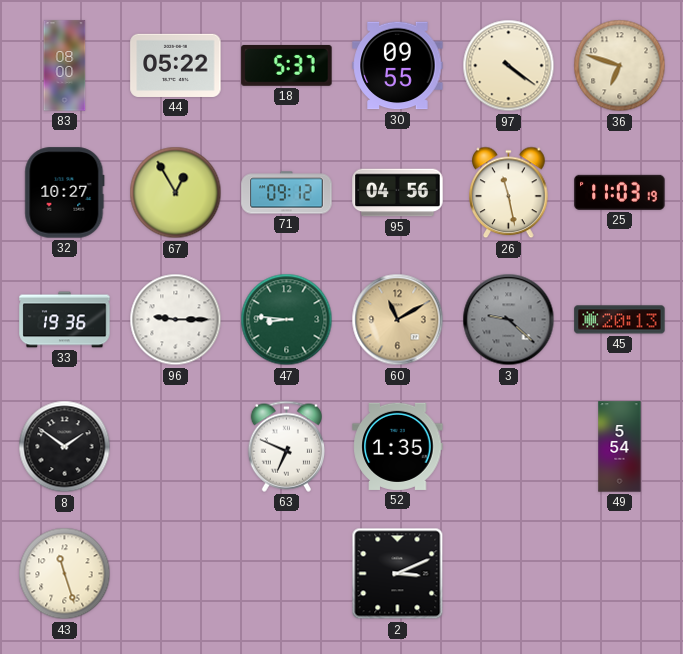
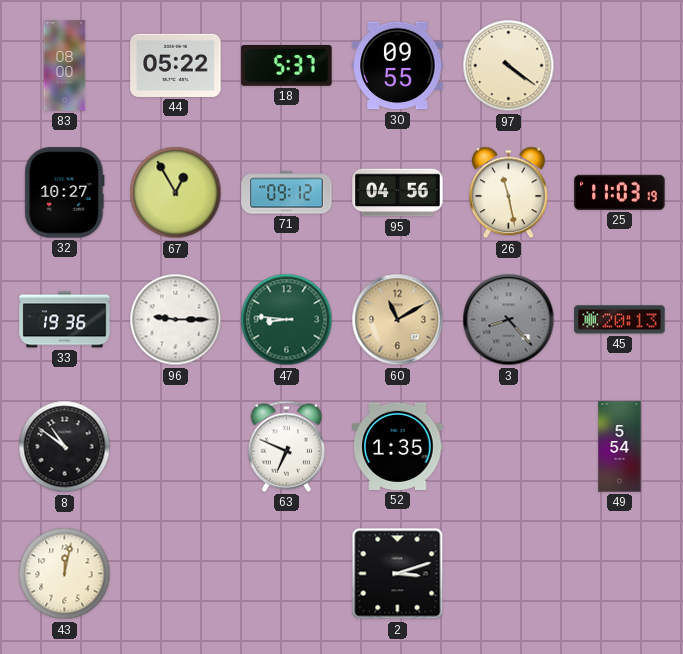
36: 6:48 -> none (620, 66)
3: 9:22 -> 8:23 (509, 320)
8: 1:51 -> 10:51 (65, 447)
43: 11:27 -> 12:02 (65, 574)
2: 3:11 -> 3:12 (398, 574)
